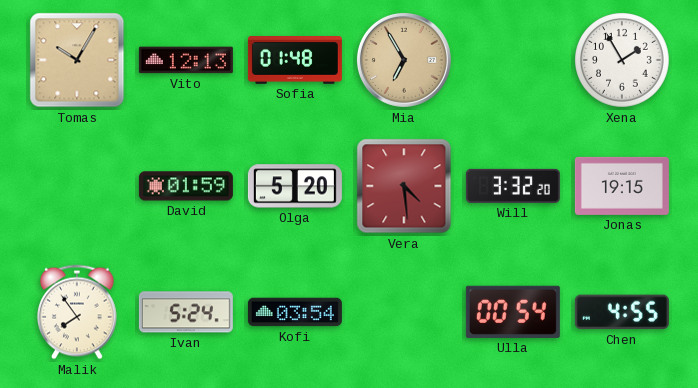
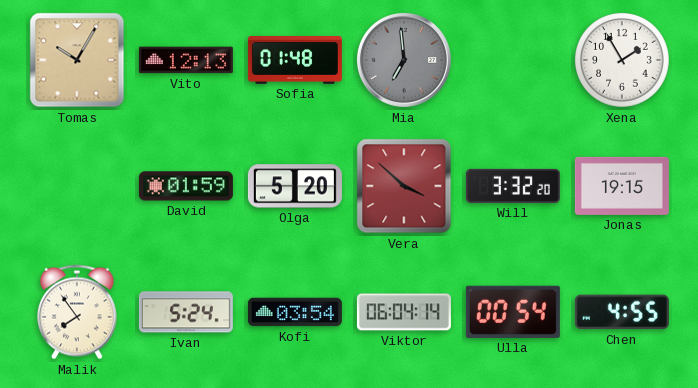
Mia: 6:55 -> 6:59 (404, 60)
Mia dial: champagne -> grey (404, 60)
Vera: 4:29 -> 3:52 (404, 186)
Viktor: none -> 06:04 (404, 312)
